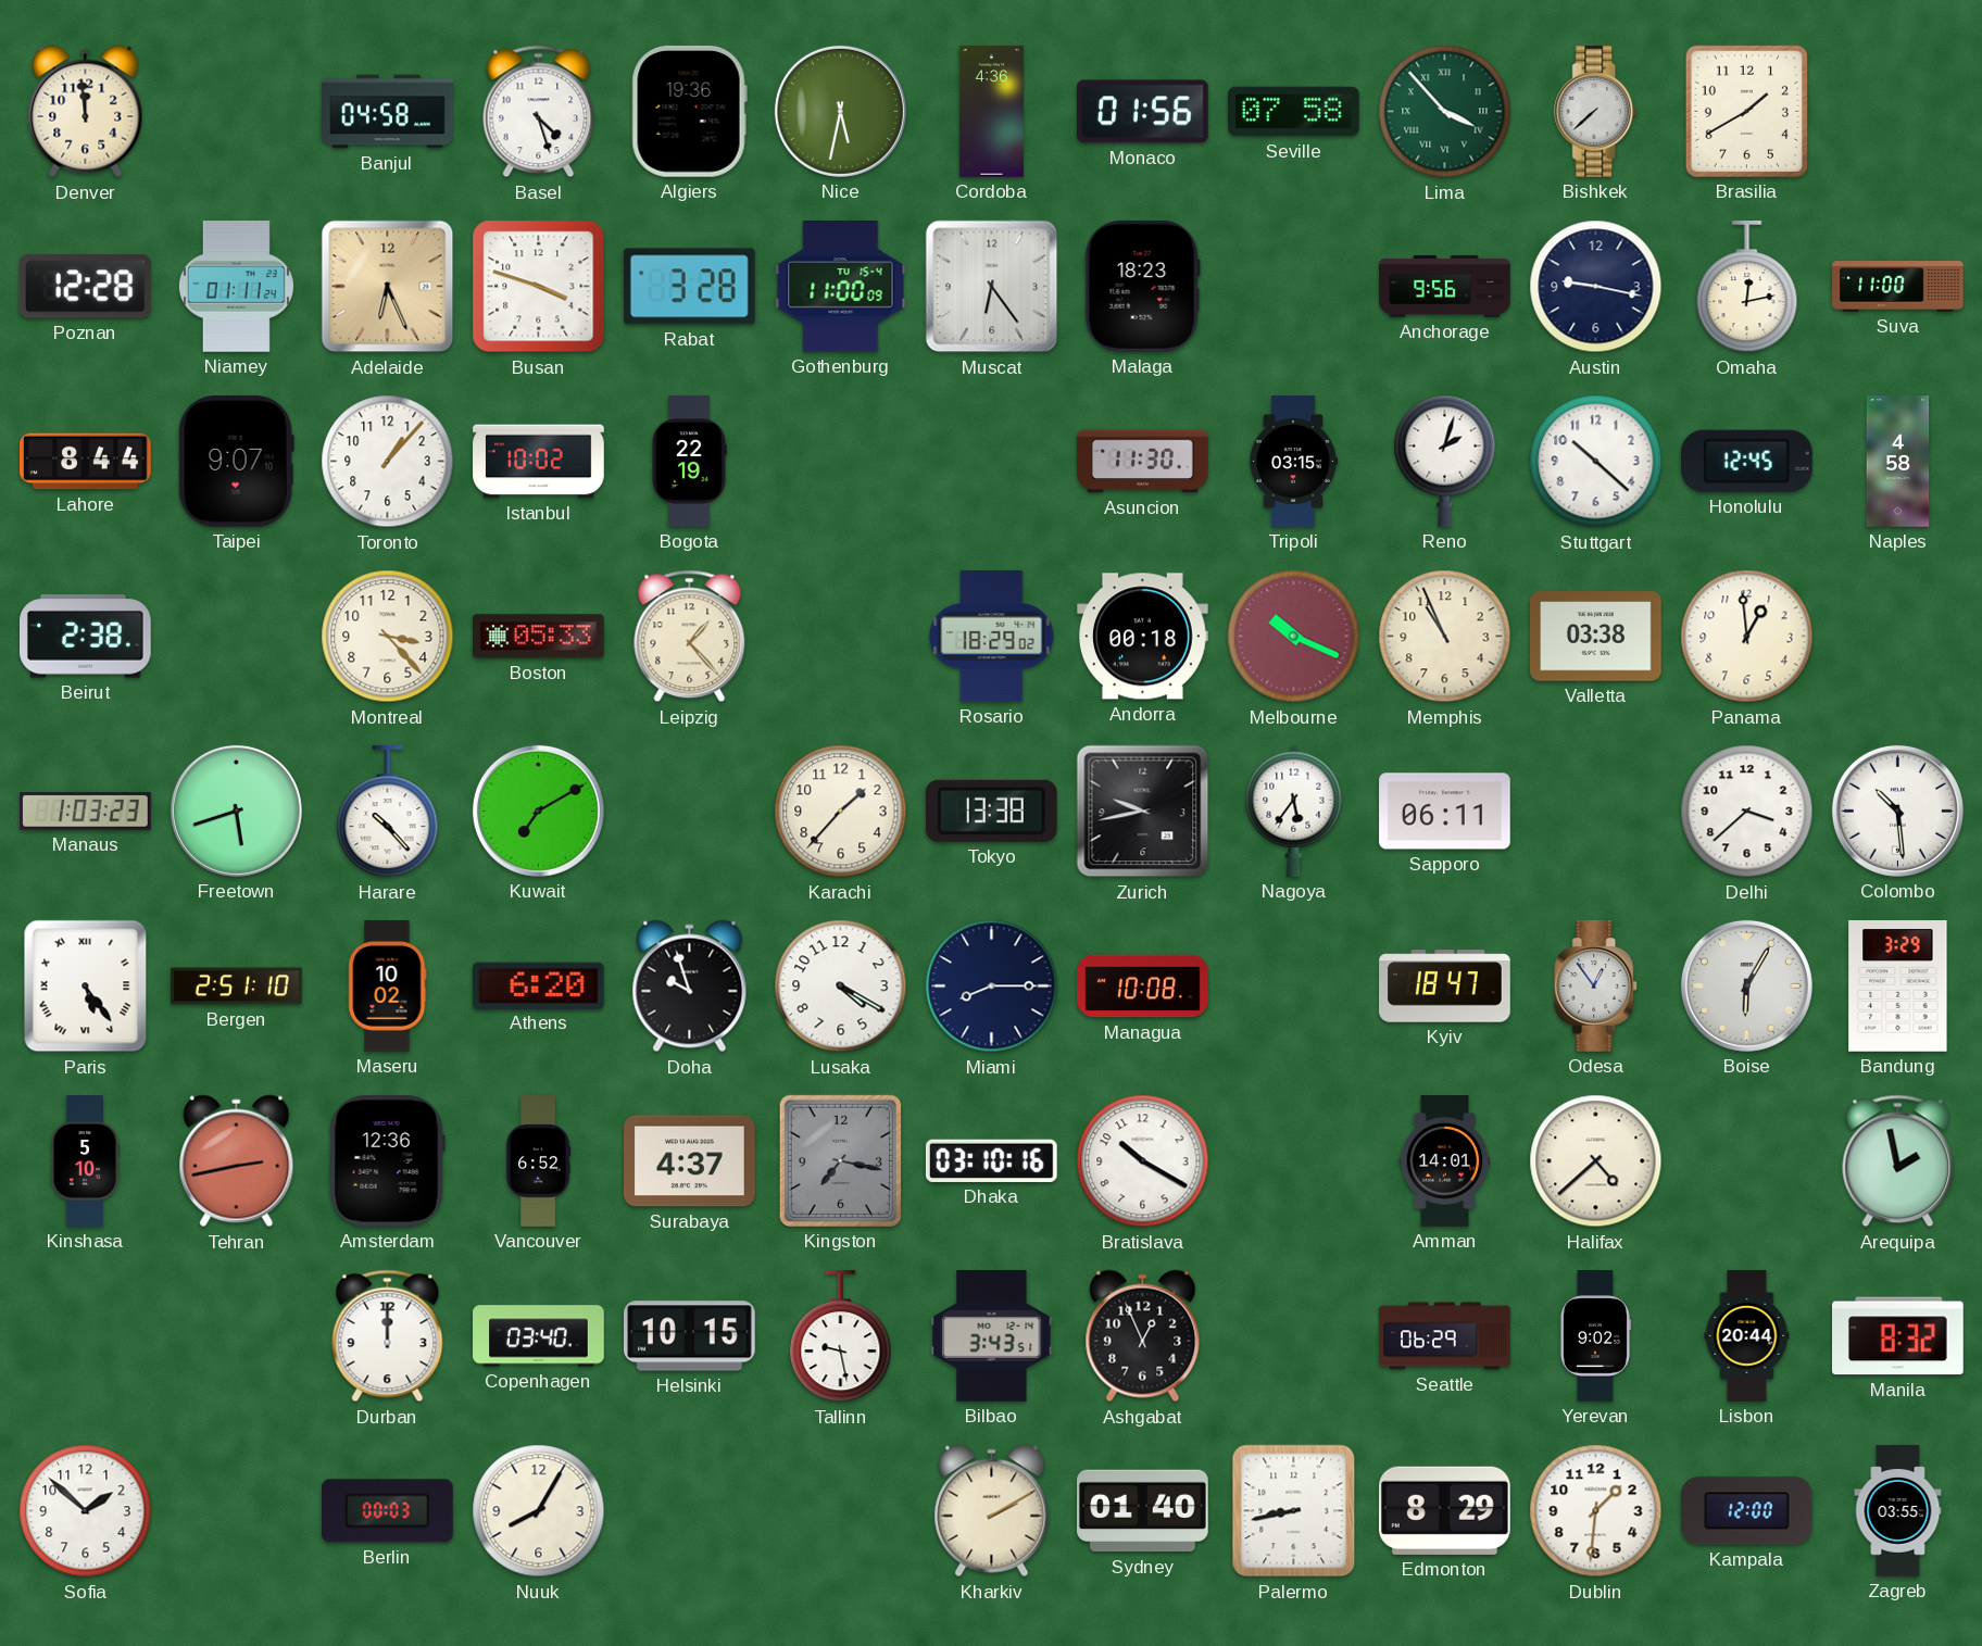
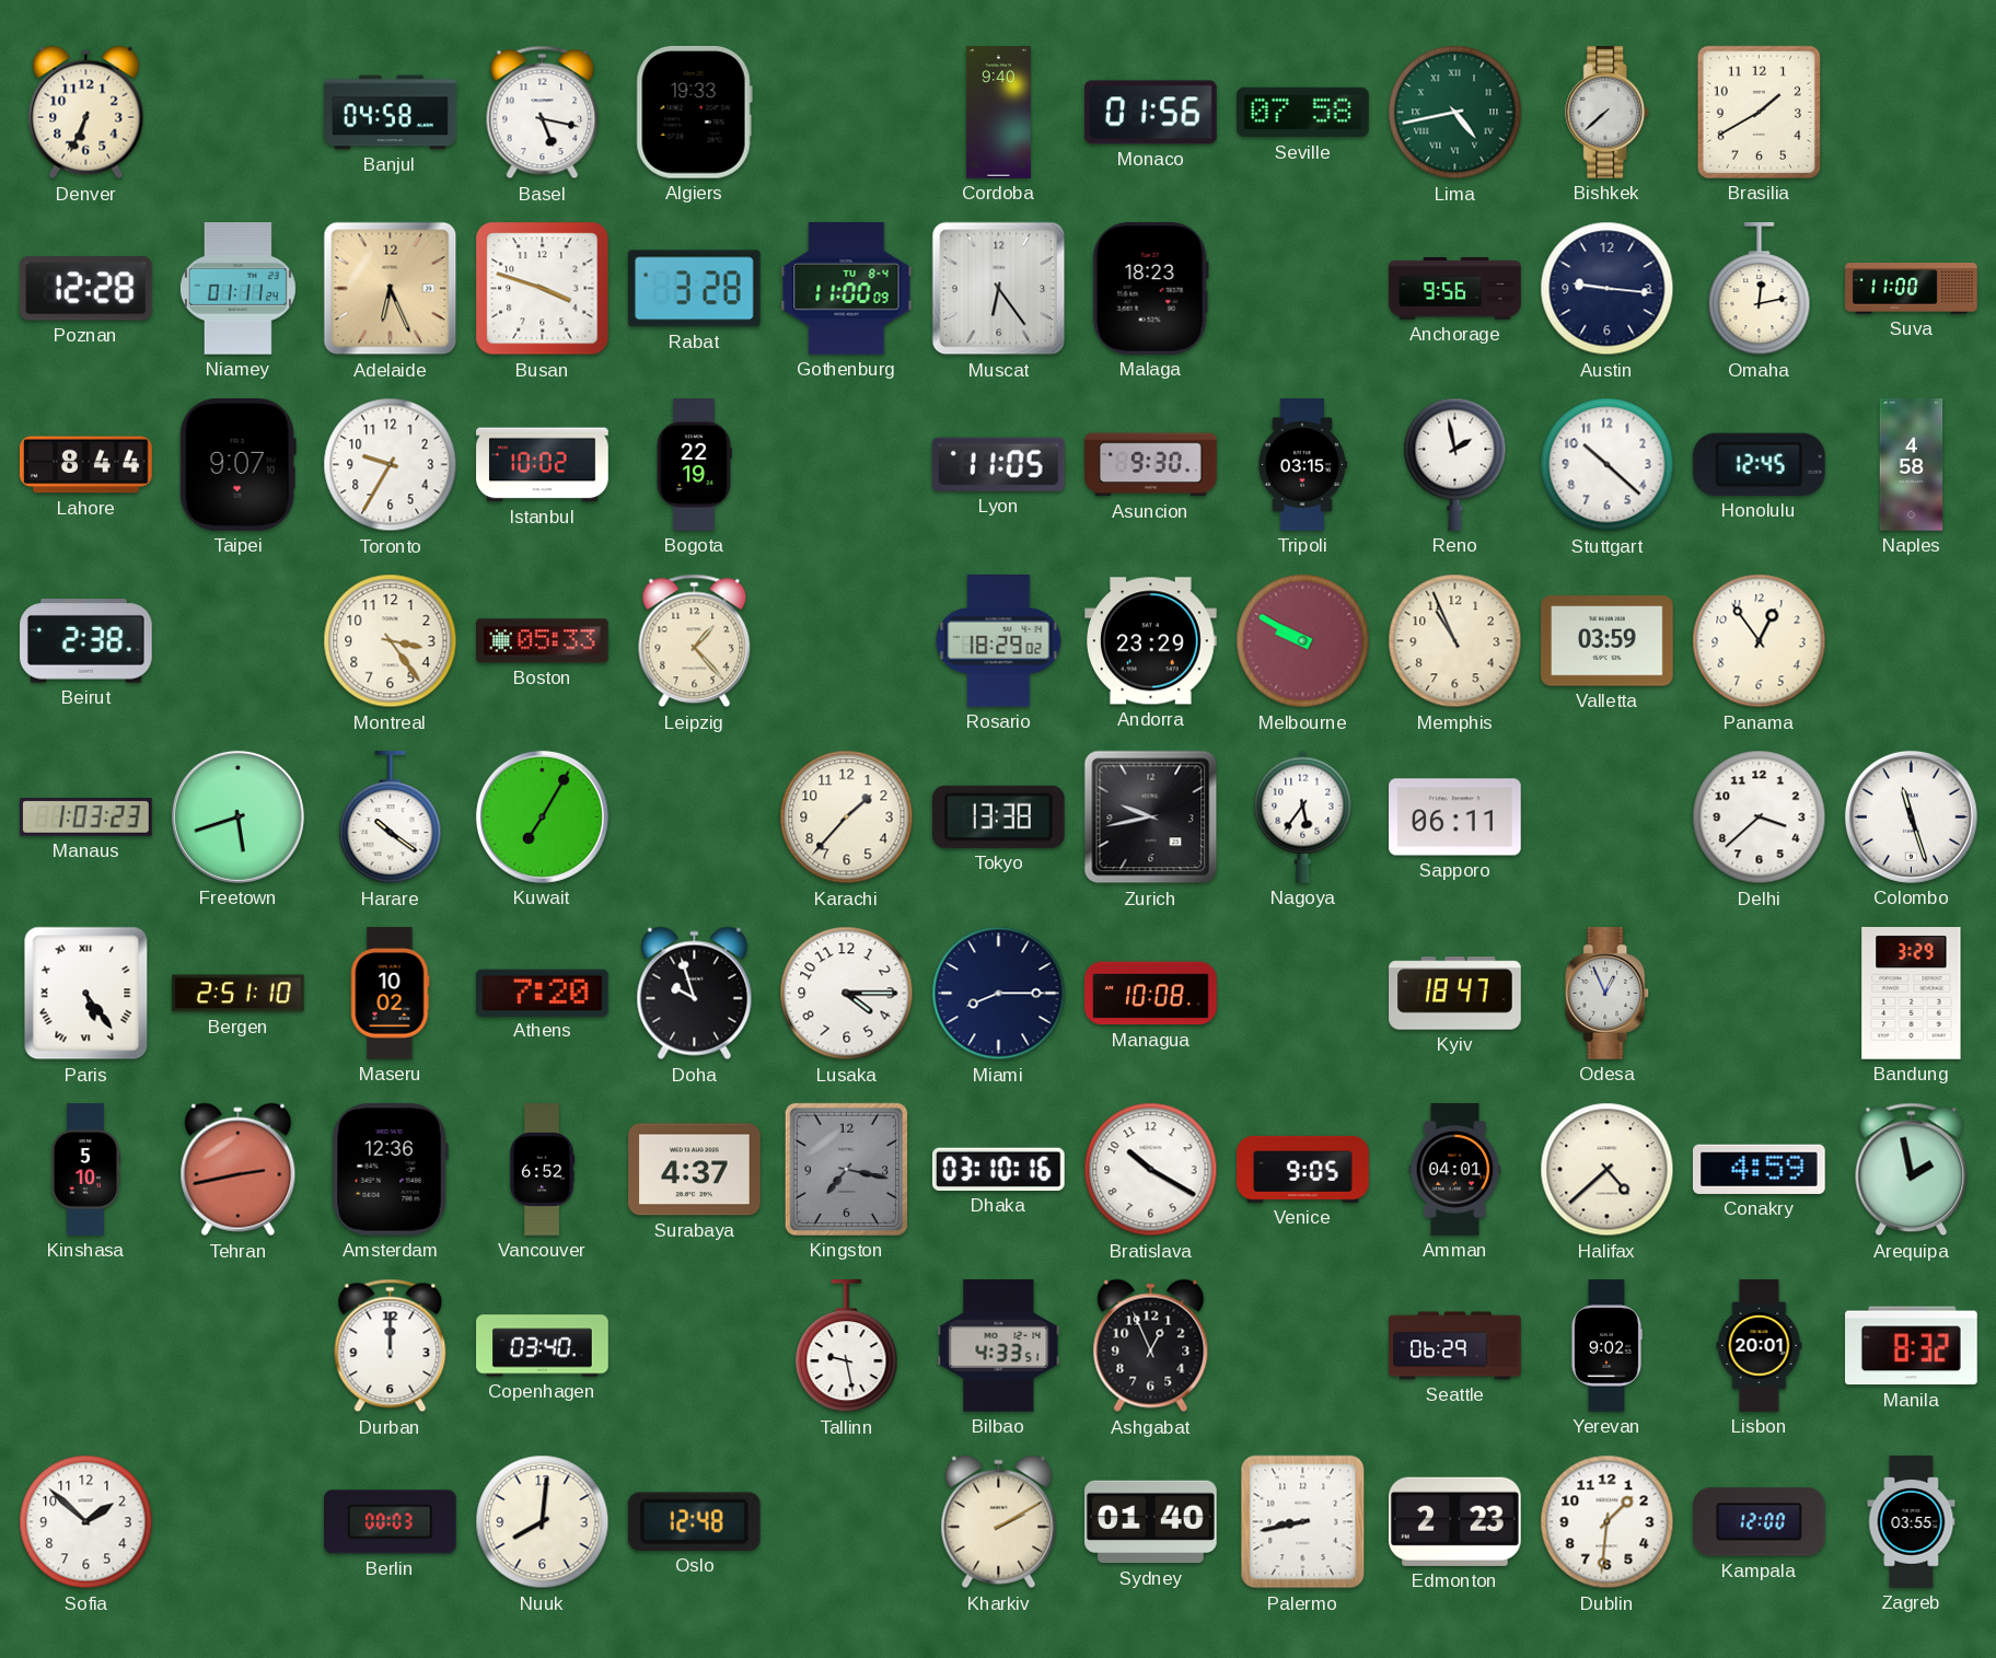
Denver: 11:59 -> 6:34 (86, 113)
Basel: 4:27 -> 5:17 (543, 113)
Algiers: 19:36 -> 19:33 (694, 112)
Nice: 5:32 -> none (840, 111)
Cordoba: 4:36 -> 9:40 (998, 113)
Lima: 3:53 -> 4:43 (1455, 113)
Gothenburg date: TU 15-4 -> TU 8-4 (847, 289)
Austin: 9:17 -> 9:16 (1608, 289)
Toronto: 1:07 -> 9:35 (391, 465)
Lyon: none -> 11:05 (998, 464)
Asuncion: 11:30 -> 9:30 (1151, 465)
Reno: 2:03 -> 1:58 (1455, 464)
Montreal: 3:23 -> 3:24 (391, 641)
Andorra: 00:18 -> 23:29 (1151, 641)
Melbourne: 10:19 -> 9:50 (1303, 641)
Valletta: 03:38 -> 03:59 (1608, 641)
Panama: 12:59 -> 12:54 (1760, 641)
Harare: 10:23 -> 10:21 (391, 818)
Kuwait: 7:10 -> 7:05 (542, 816)
Colombo: 10:29 -> 11:27 (1911, 816)
Athens: 6:20 -> 7:20 (542, 993)
Lusaka: 4:20 -> 4:15 (847, 994)
Odesa: 12:54 -> 12:56 (1608, 994)
Boise: 6:05 -> none (1746, 985)
Venice: none -> 9:05 (1303, 1169)
Amman: 14:01 -> 04:01 (1455, 1170)
Conakry: none -> 4:59 (1759, 1169)
Helsinki: 10:15 -> none (690, 1336)
Bilbao: 3:43 -> 4:33 (999, 1346)
Lisbon: 20:44 -> 20:01 (1760, 1346)
Nuuk: 8:05 -> 8:01 (543, 1522)
Oslo: none -> 12:48 (694, 1521)
Edmonton: 8:29 -> 2:23 (1454, 1521)
